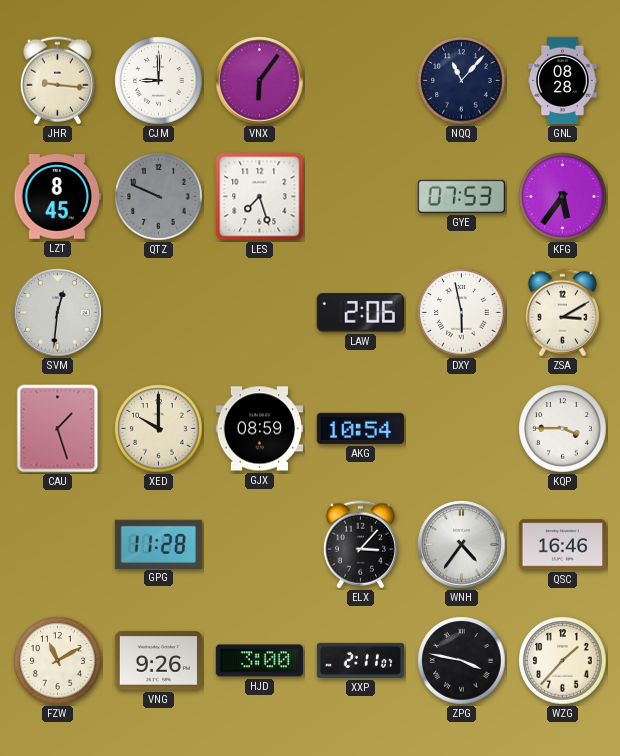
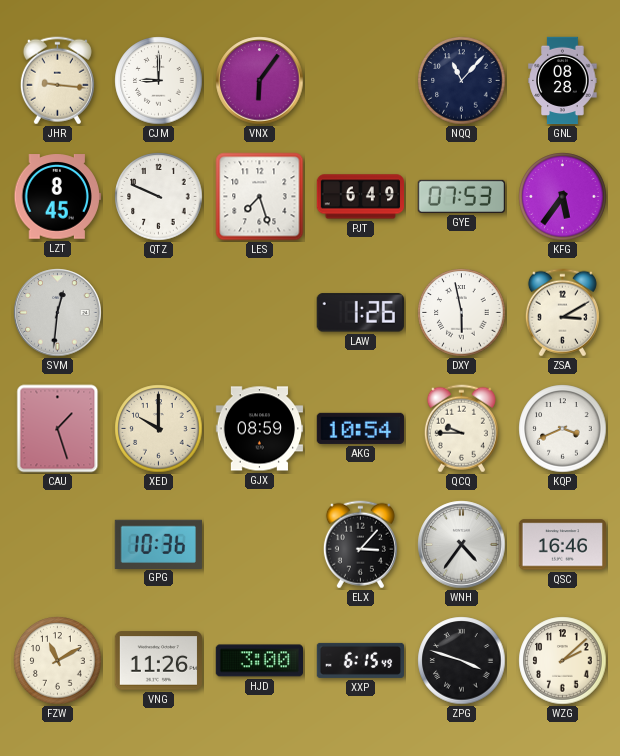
QTZ dial: grey -> white (159, 197)
PJT: none -> 6:49 (360, 197)
LAW: 2:06 -> 1:26 (360, 313)
QCQ: none -> 9:45 (461, 429)
KQP: 3:45 -> 3:41 (563, 429)
GPG: 11:28 -> 10:36 (158, 544)
VNG: 9:26 -> 11:26 (158, 661)
XXP: 2:11 -> 6:15 (360, 660)
ZPG: 3:47 -> 3:48 (462, 661)
WZG: 1:37 -> 2:08 (563, 661)
